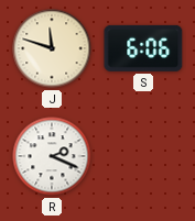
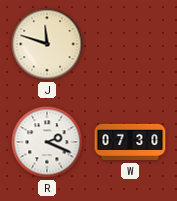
S: 6:06 -> none (143, 48)
W: none -> 07:30 (130, 142)
